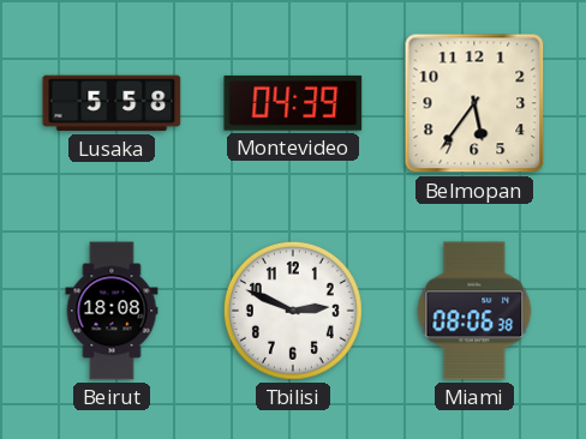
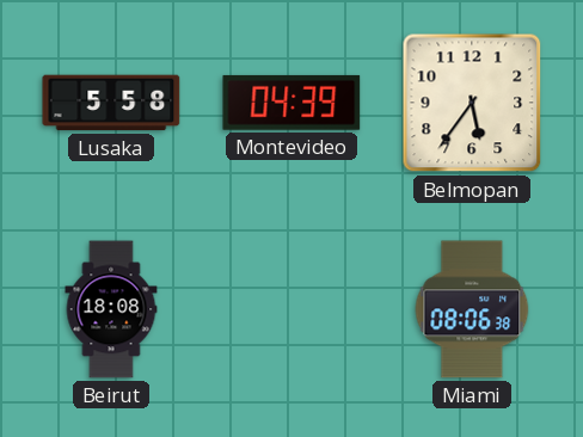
Tbilisi: 2:49 -> none (293, 311)
